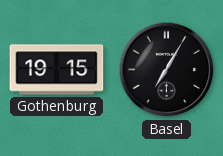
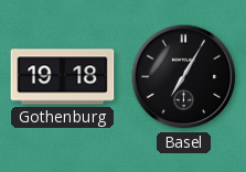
Gothenburg: 19:15 -> 19:18 (63, 77)
